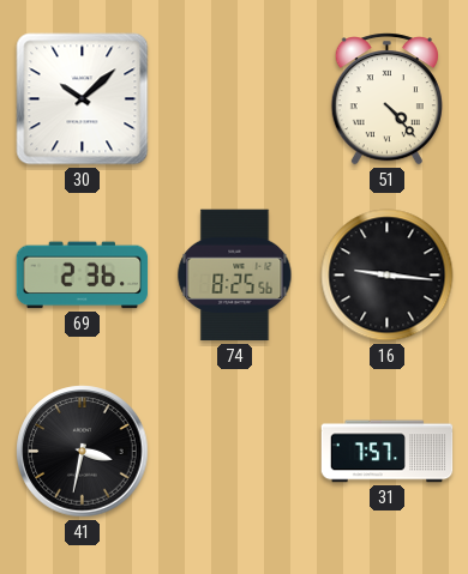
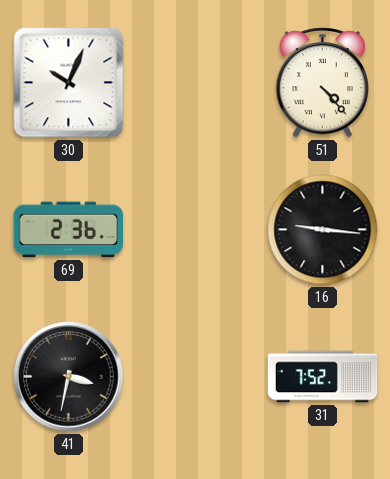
30: 10:08 -> 10:04 (69, 83)
74: 8:25 -> none (235, 276)
31: 7:57 -> 7:52 (323, 377)
